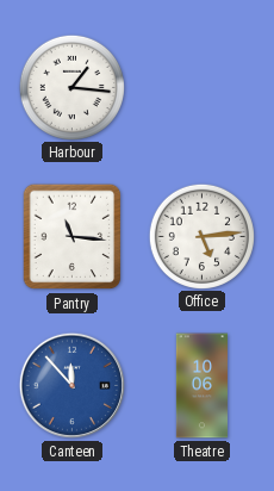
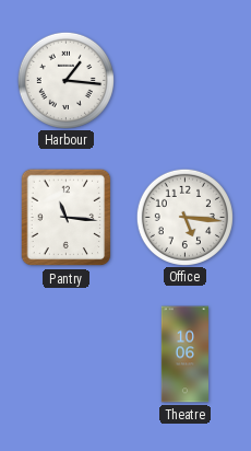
Office: 5:14 -> 5:16 (184, 217)
Canteen: 11:53 -> none (71, 385)
